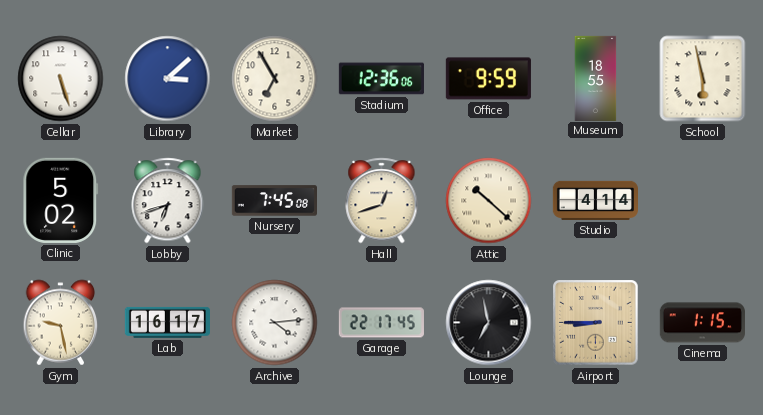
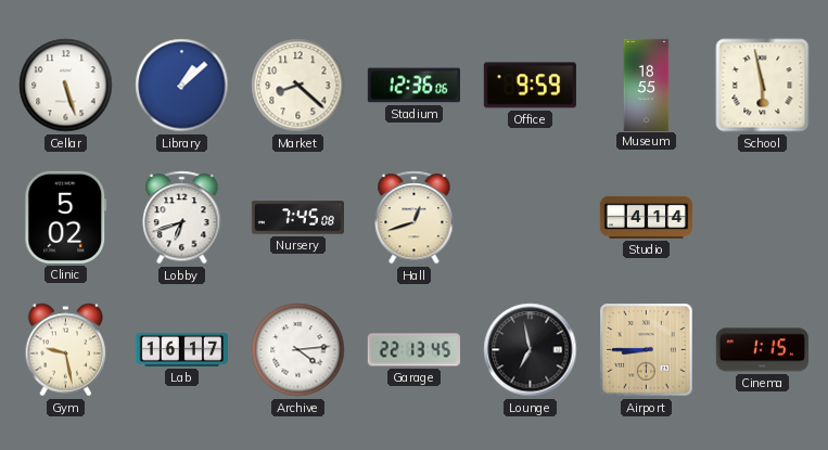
Library: 3:08 -> 1:08 (182, 86)
Market: 6:55 -> 8:22 (298, 86)
Attic: 10:22 -> none (489, 201)
Garage: 22:17 -> 22:13 (413, 350)
